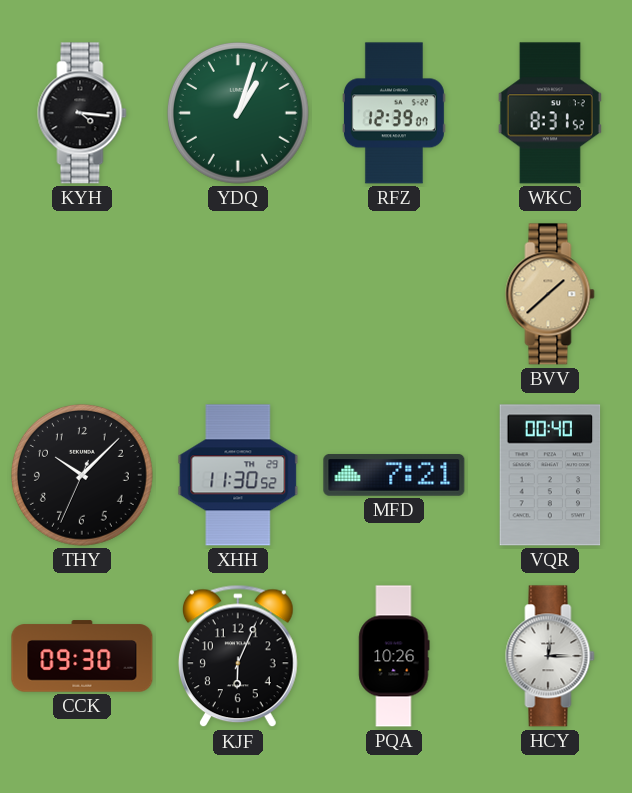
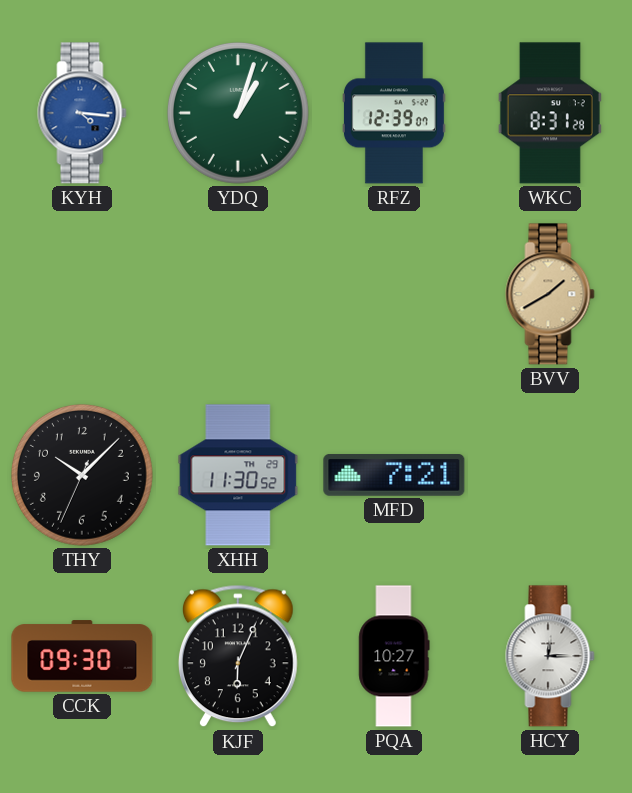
KYH dial: black -> blue (82, 113)
WKC: 8:31:52 -> 8:31:28 (550, 113)
BVV: 1:38 -> 1:40 (550, 294)
VQR: 00:40 -> none (550, 475)
PQA: 10:26 -> 10:27 (394, 656)
